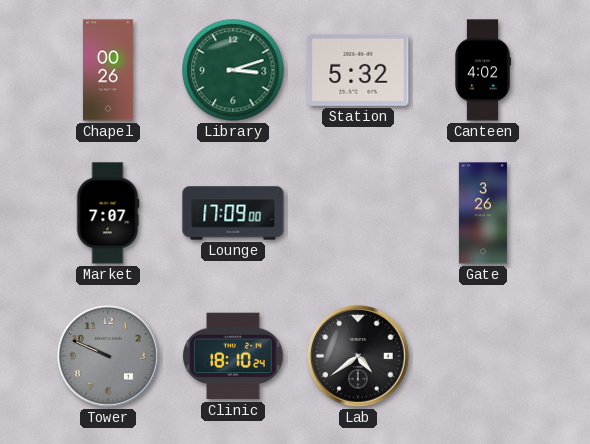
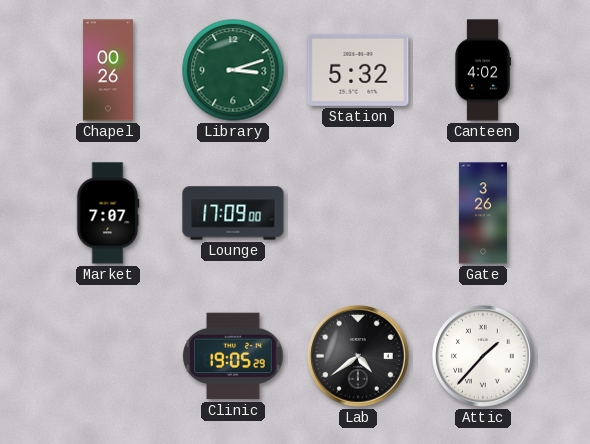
Tower: 9:49 -> none (109, 357)
Clinic: 18:10 -> 19:05 (233, 356)
Attic: none -> 1:37 (484, 357)
